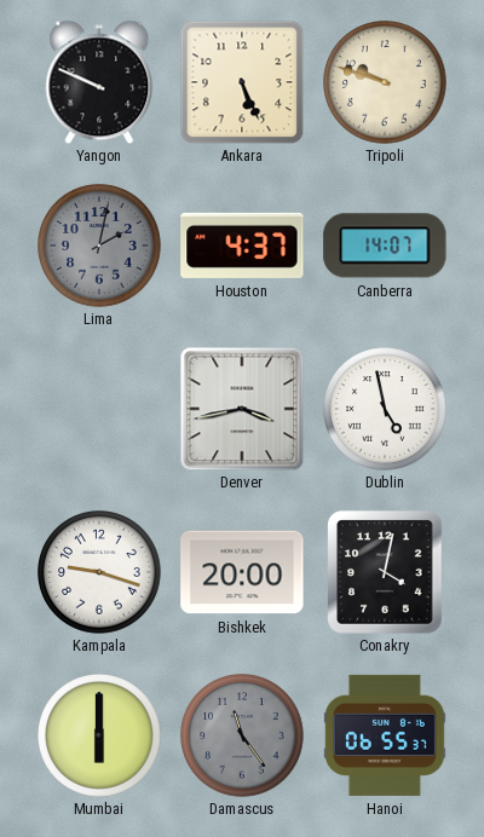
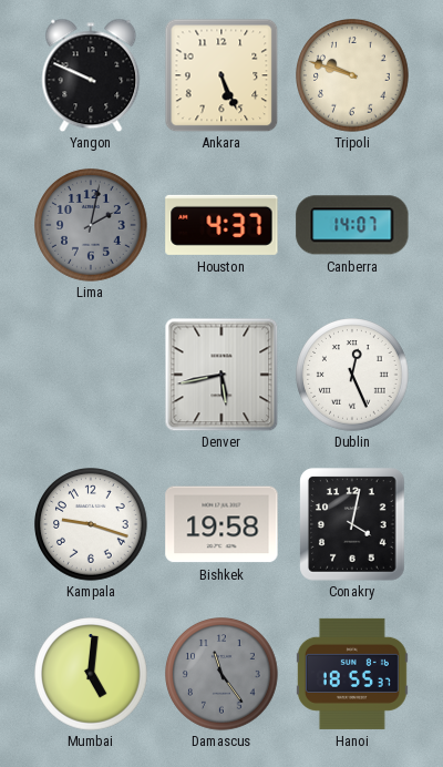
Denver: 3:43 -> 5:43 (221, 375)
Dublin: 4:58 -> 12:26 (352, 375)
Bishkek: 20:00 -> 19:58 (221, 524)
Mumbai: 6:00 -> 5:01 (91, 674)
Hanoi: 06:55 -> 18:55 (352, 674)
